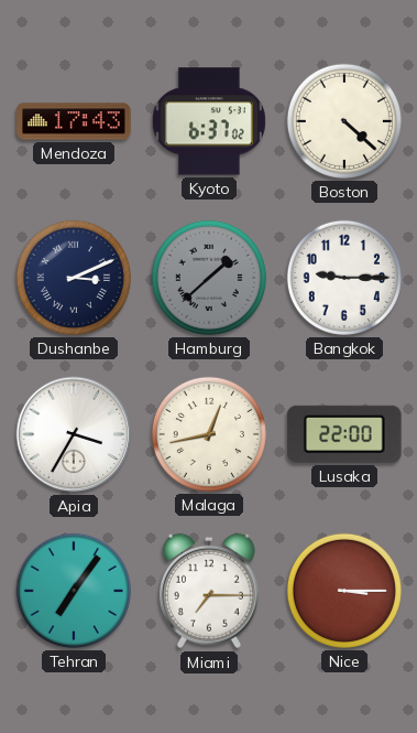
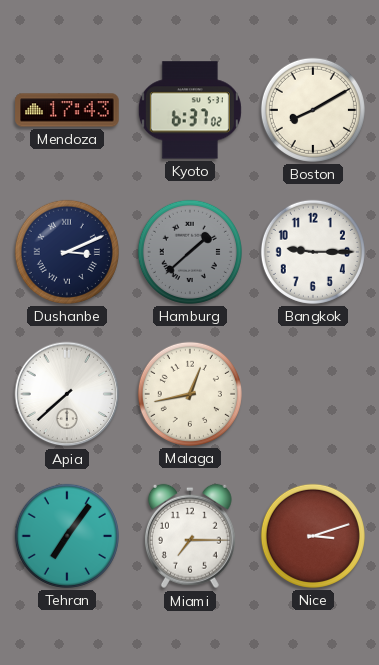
Boston: 4:22 -> 8:10 (313, 110)
Apia: 3:35 -> 7:38 (67, 394)
Lusaka: 22:00 -> none (345, 434)
Nice: 3:15 -> 3:12 (313, 536)
